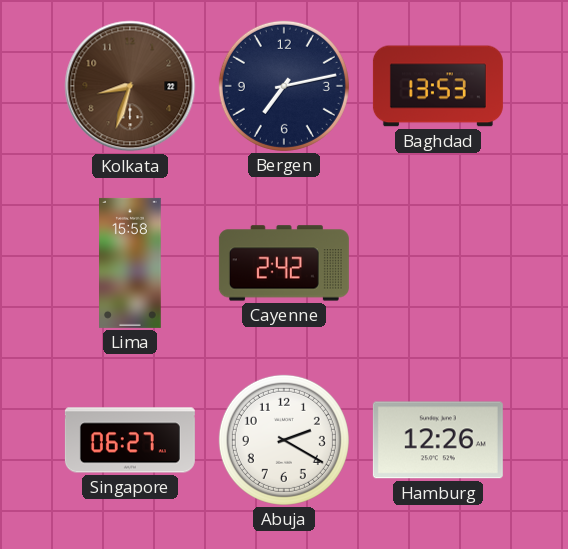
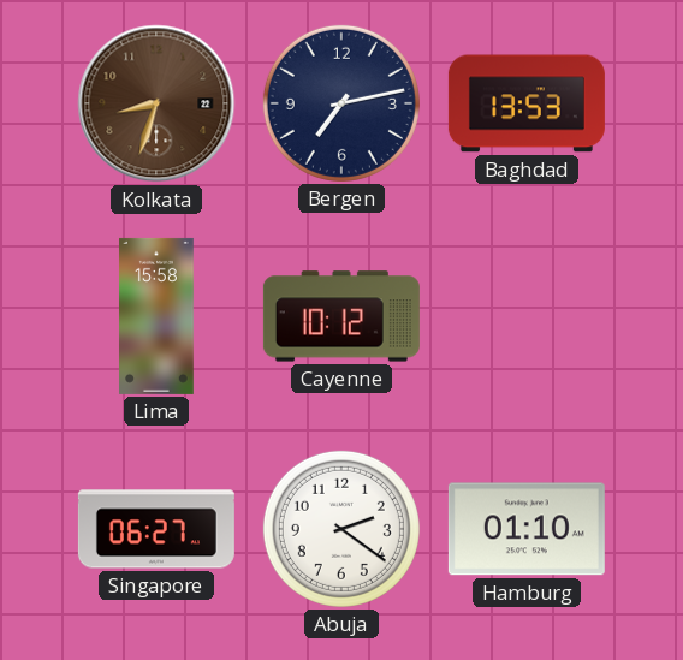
Cayenne: 2:42 -> 10:12 (341, 316)
Abuja: 2:20 -> 2:21 (341, 529)
Hamburg: 12:26 -> 01:10 (527, 529)
